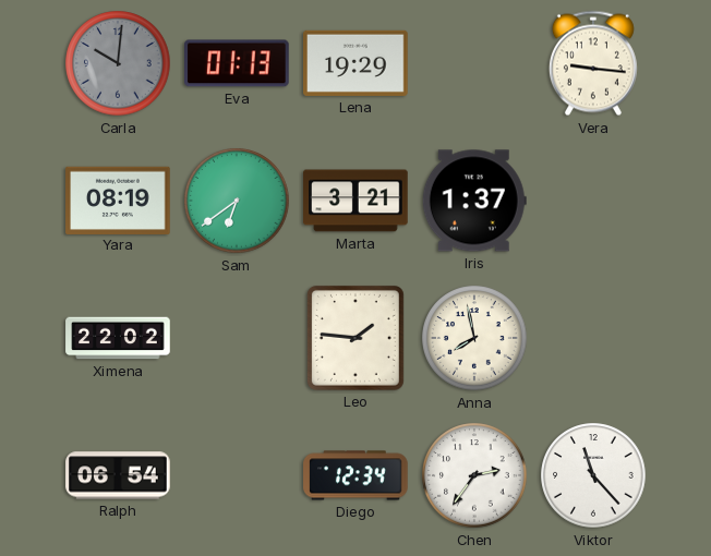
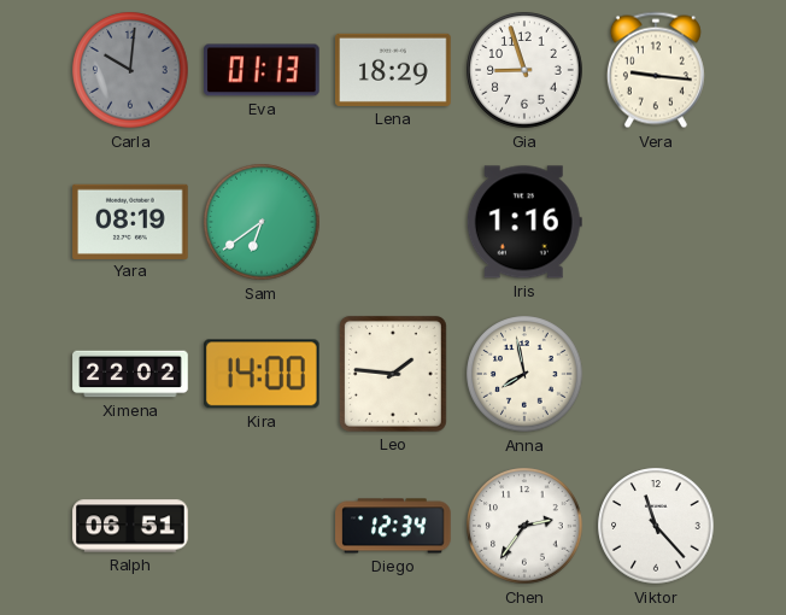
Lena: 19:29 -> 18:29 (393, 70)
Gia: none -> 8:57 (524, 70)
Marta: 3:21 -> none (355, 201)
Iris: 1:37 -> 1:16 (524, 222)
Kira: none -> 14:00 (262, 374)
Ralph: 06:54 -> 06:51 (130, 526)
